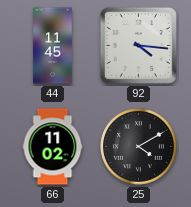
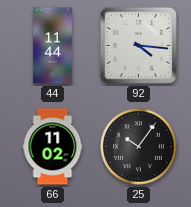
44: 11:45 -> 11:44 (53, 46)
25: 4:10 -> 10:06 (139, 147)
